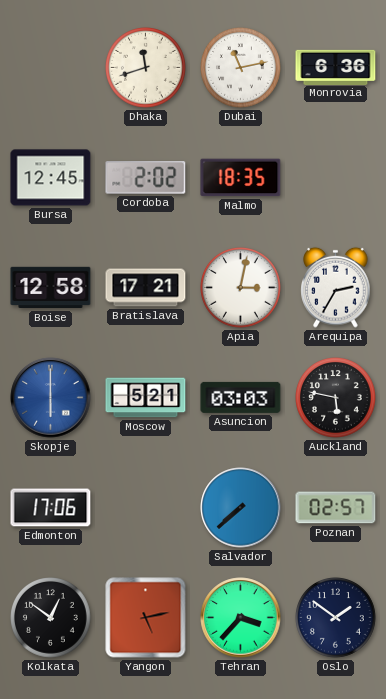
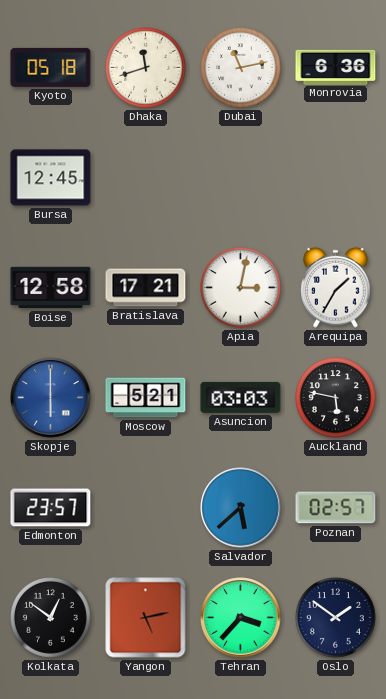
Kyoto: none -> 05:18 (51, 67)
Cordoba: 2:02 -> none (146, 178)
Malmo: 18:35 -> none (241, 178)
Arequipa: 2:35 -> 1:35 (336, 287)
Edmonton: 17:06 -> 23:57 (51, 508)
Salvador: 7:38 -> 5:38 (241, 508)
